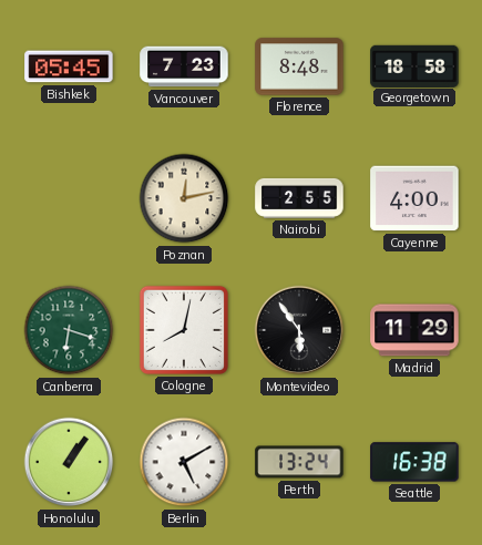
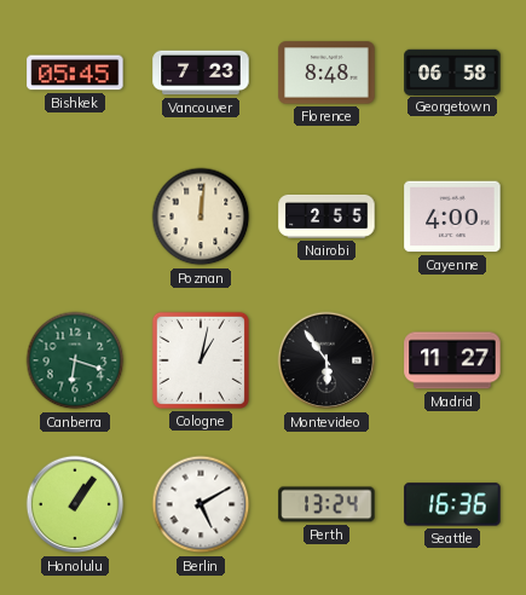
Georgetown: 18:58 -> 06:58 (452, 71)
Poznan: 12:13 -> 12:01 (201, 216)
Cologne: 8:02 -> 1:02 (201, 360)
Madrid: 11:29 -> 11:27 (452, 360)
Seattle: 16:38 -> 16:36 (452, 504)
